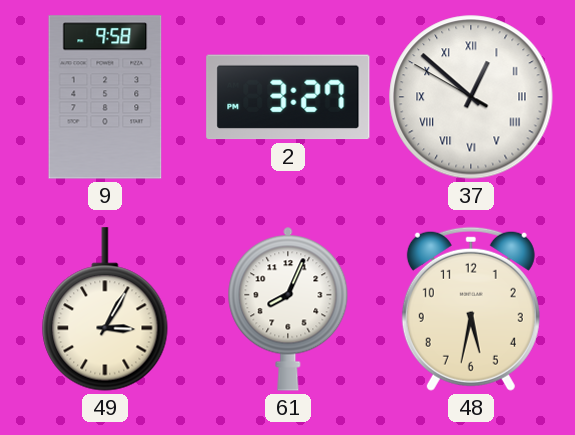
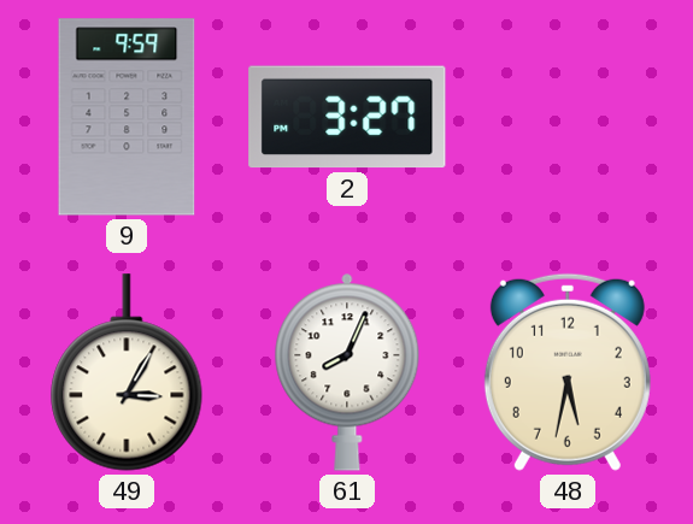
9: 9:58 -> 9:59 (127, 117)
37: 12:51 -> none (471, 97)
